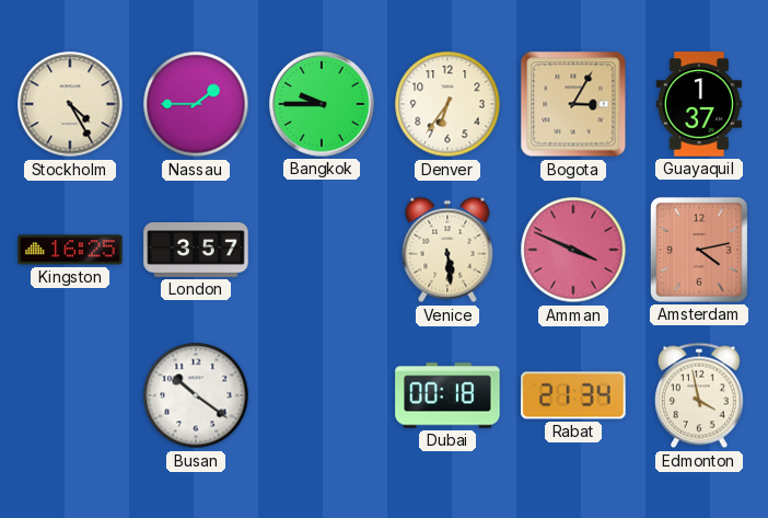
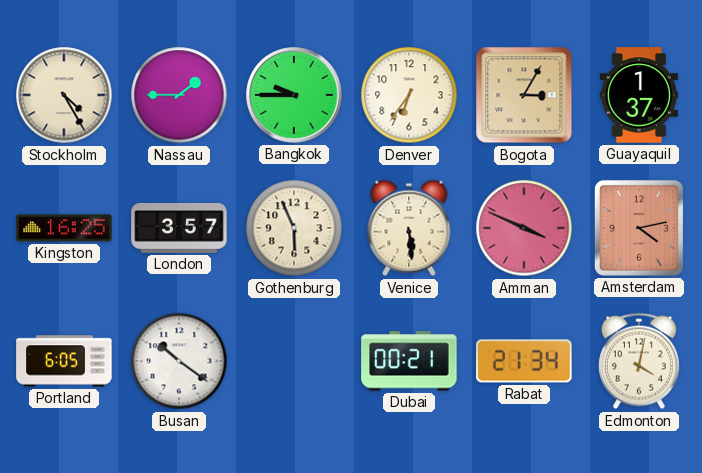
Gothenburg: none -> 5:56 (294, 228)
Portland: none -> 6:05 (64, 361)
Dubai: 00:18 -> 00:21 (409, 361)
Edmonton: 3:58 -> 4:02 (640, 361)
